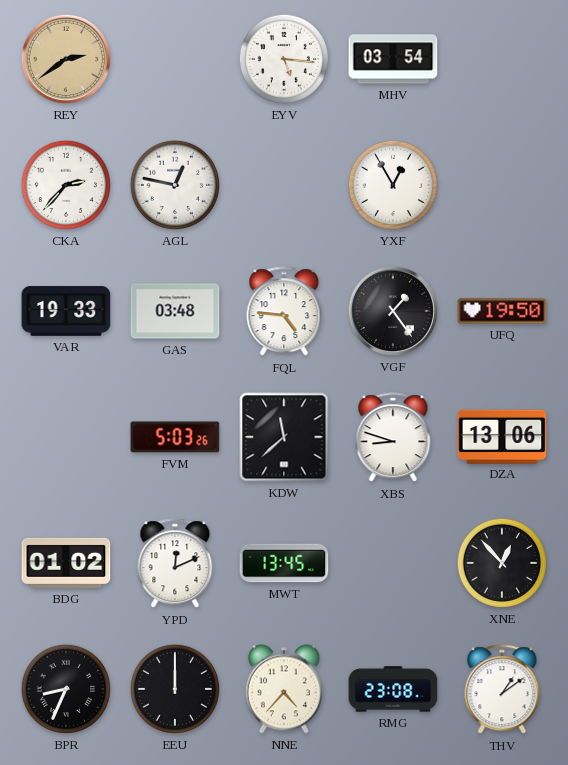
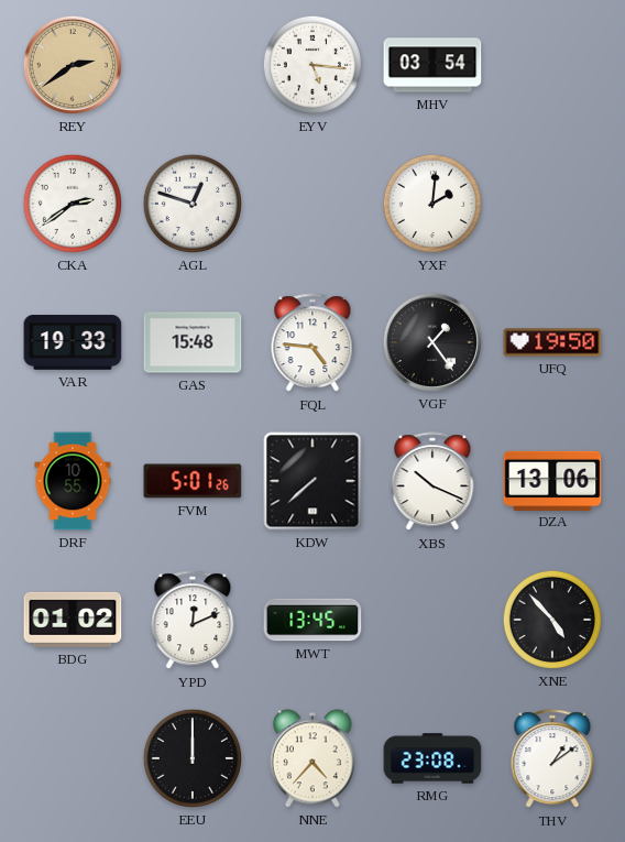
CKA: 2:37 -> 2:39 (73, 204)
AGL: 12:47 -> 12:48 (193, 204)
YXF: 12:55 -> 2:01 (432, 204)
GAS: 03:48 -> 15:48 (193, 342)
DRF: none -> 10:55 (73, 481)
FVM: 5:03 -> 5:01 (193, 481)
KDW: 11:38 -> 7:38 (312, 481)
XBS: 8:48 -> 10:19 (432, 482)
XNE: 12:53 -> 4:53 (552, 620)
BPR: 8:34 -> none (66, 689)
